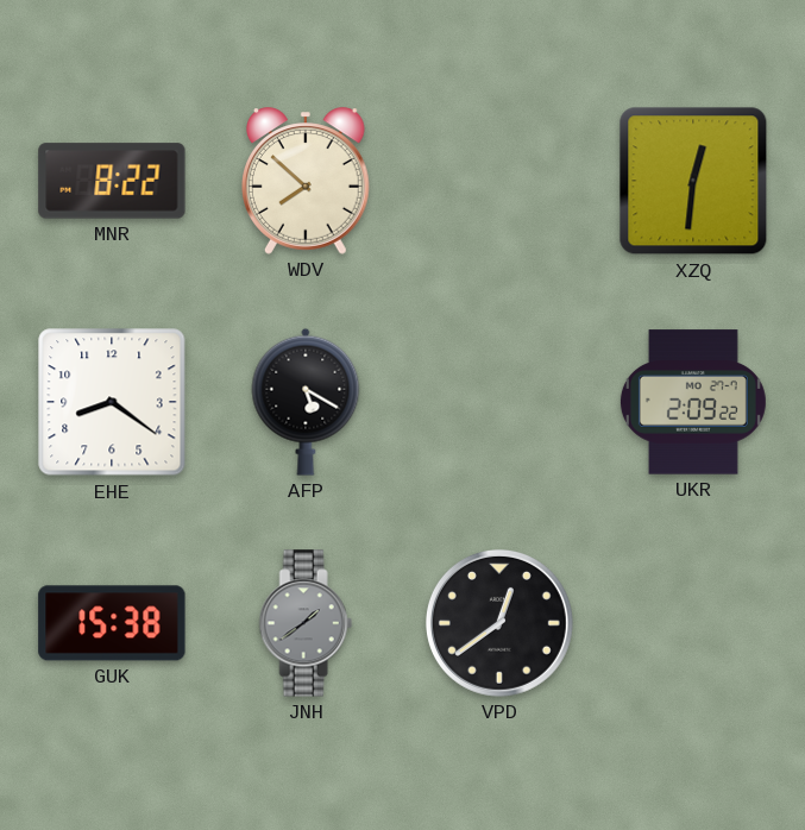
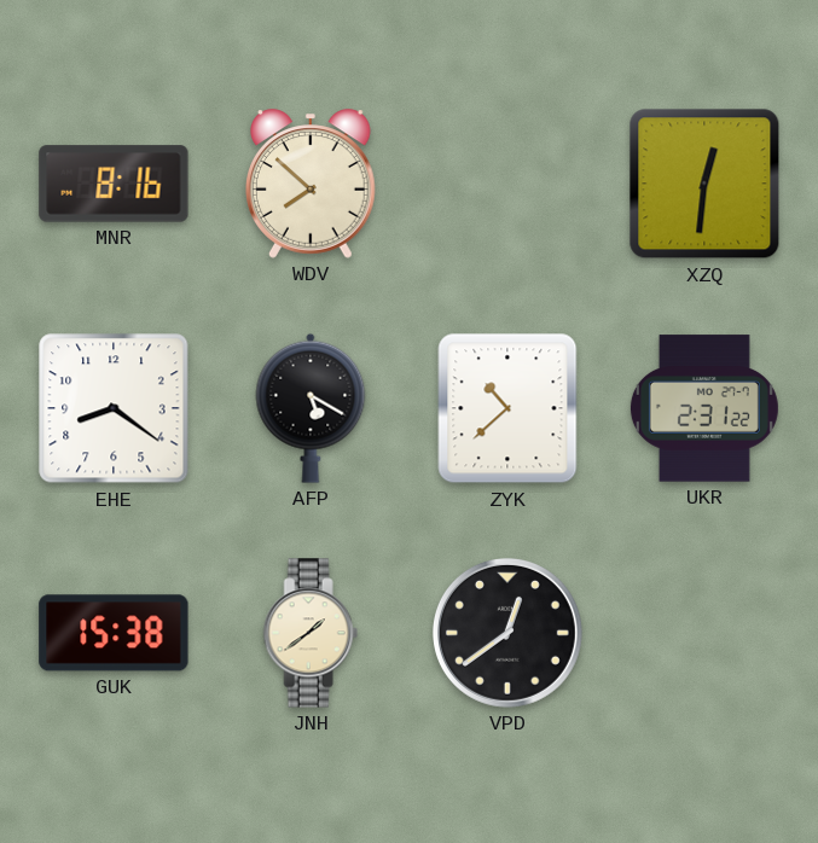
MNR: 8:22 -> 8:16 (114, 184)
ZYK: none -> 10:38 (507, 408)
UKR: 2:09 -> 2:31 (704, 408)
JNH dial: grey -> cream (311, 633)
